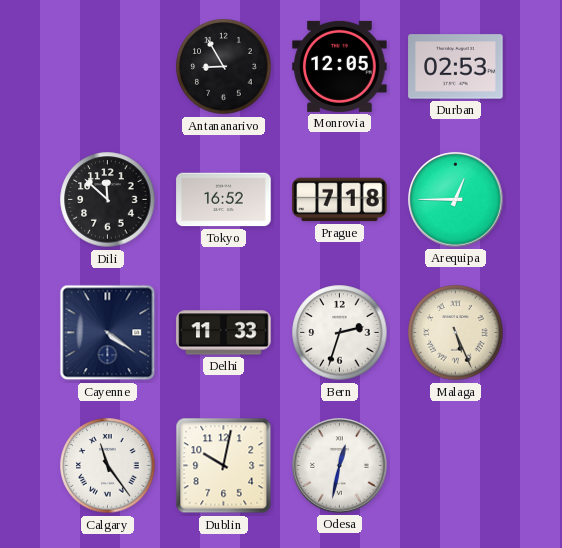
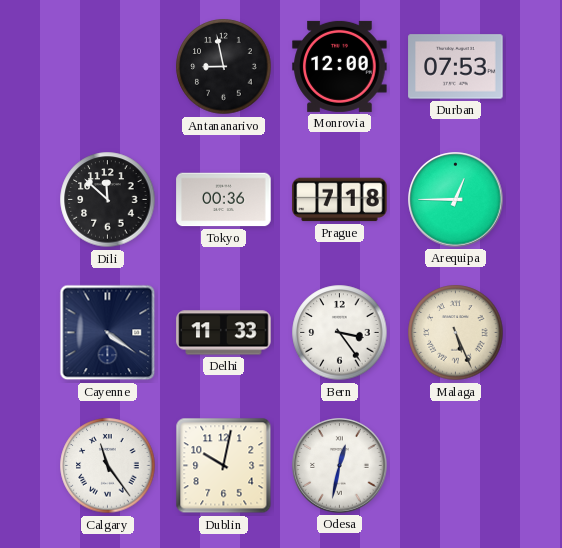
Antananarivo: 8:55 -> 8:58 (224, 67)
Monrovia: 12:05 -> 12:00 (340, 66)
Durban: 02:53 -> 07:53 (456, 67)
Tokyo: 16:52 -> 00:36 (224, 200)
Bern: 2:33 -> 3:24 (340, 333)
